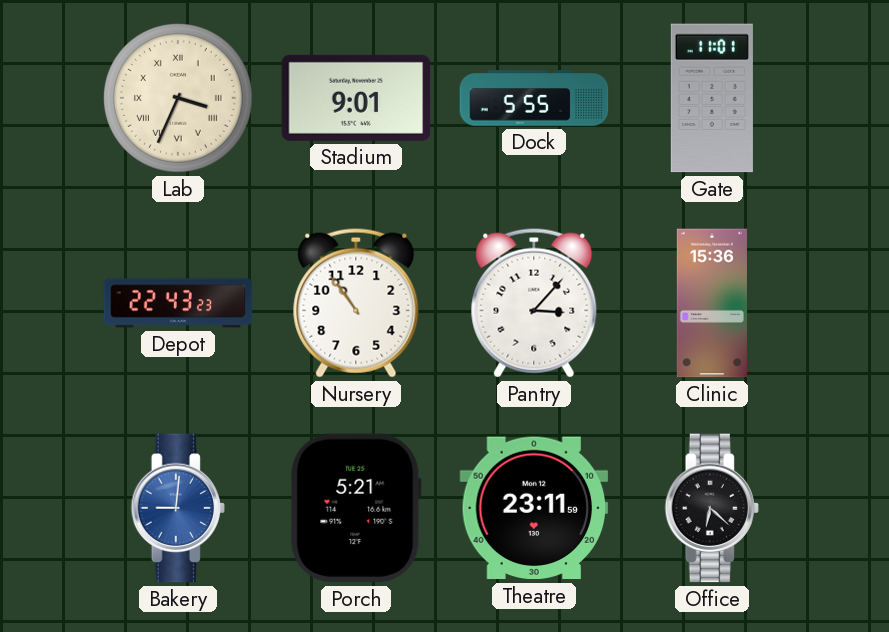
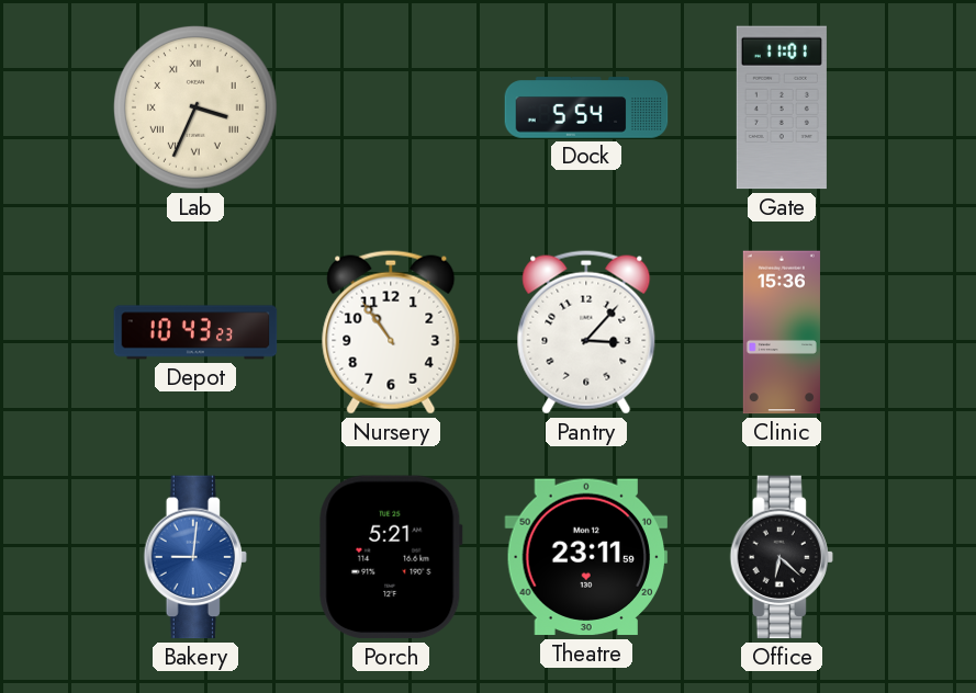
Stadium: 9:01 -> none (356, 98)
Dock: 5:55 -> 5:54 (586, 107)
Depot: 22:43 -> 10:43 (195, 332)
